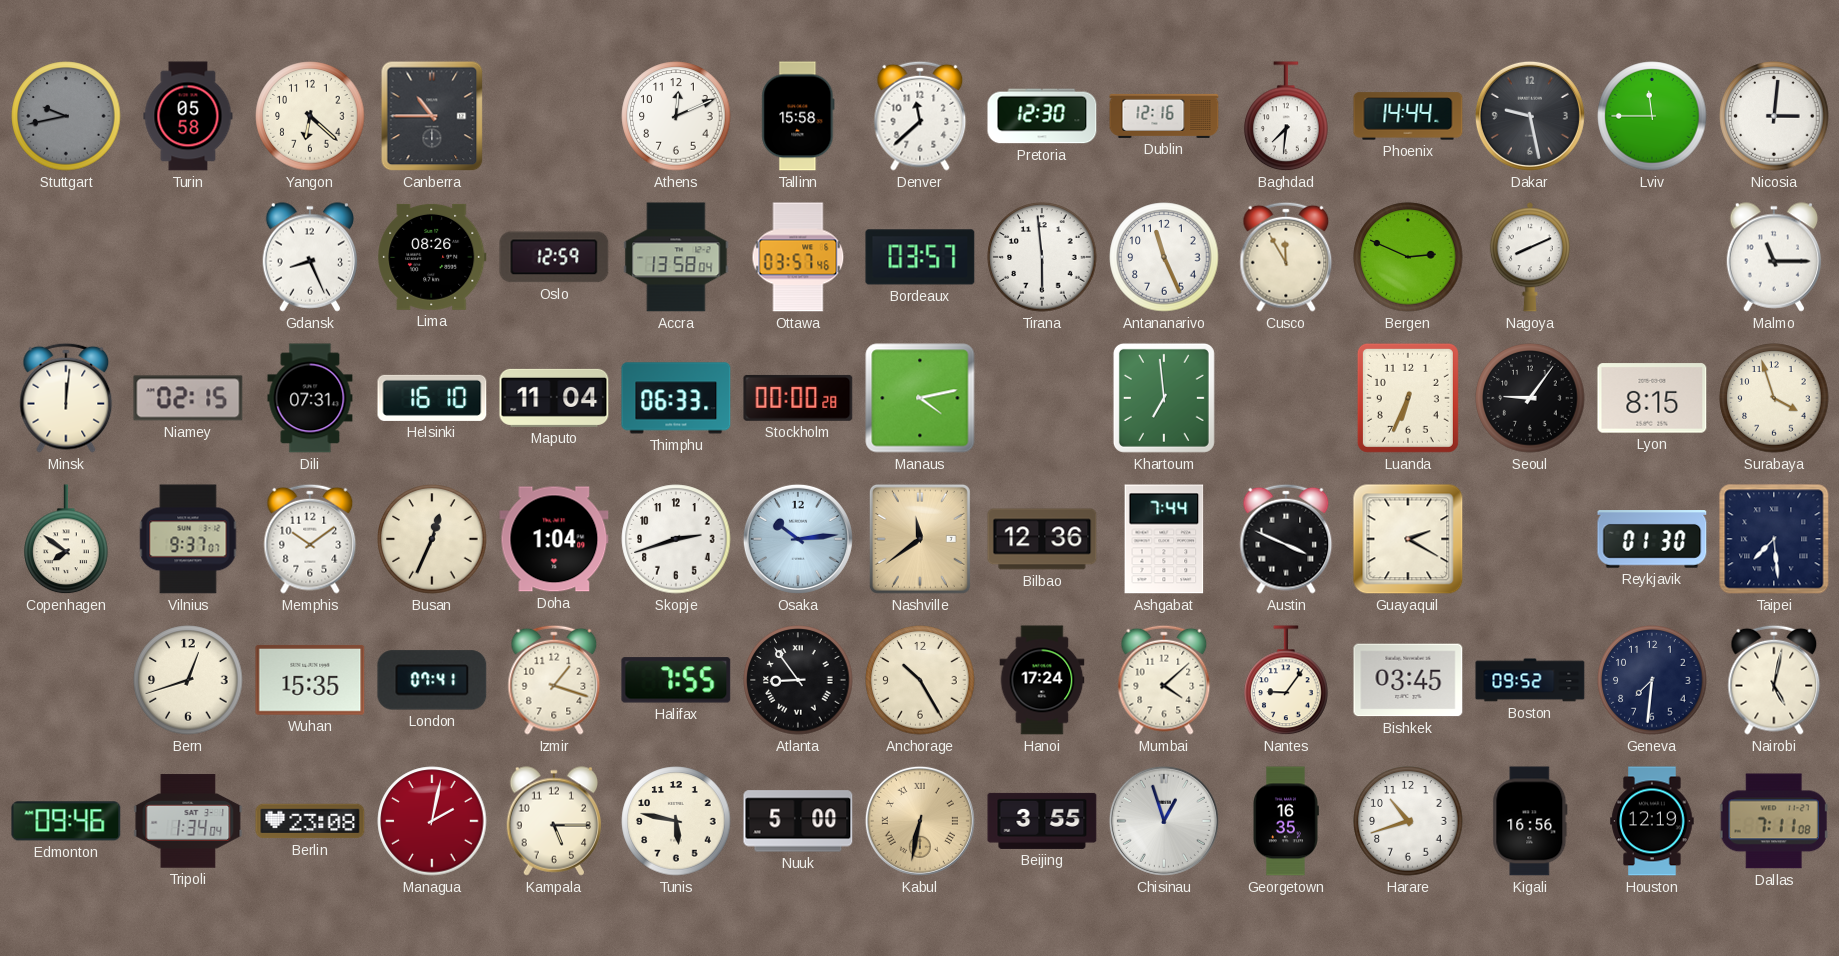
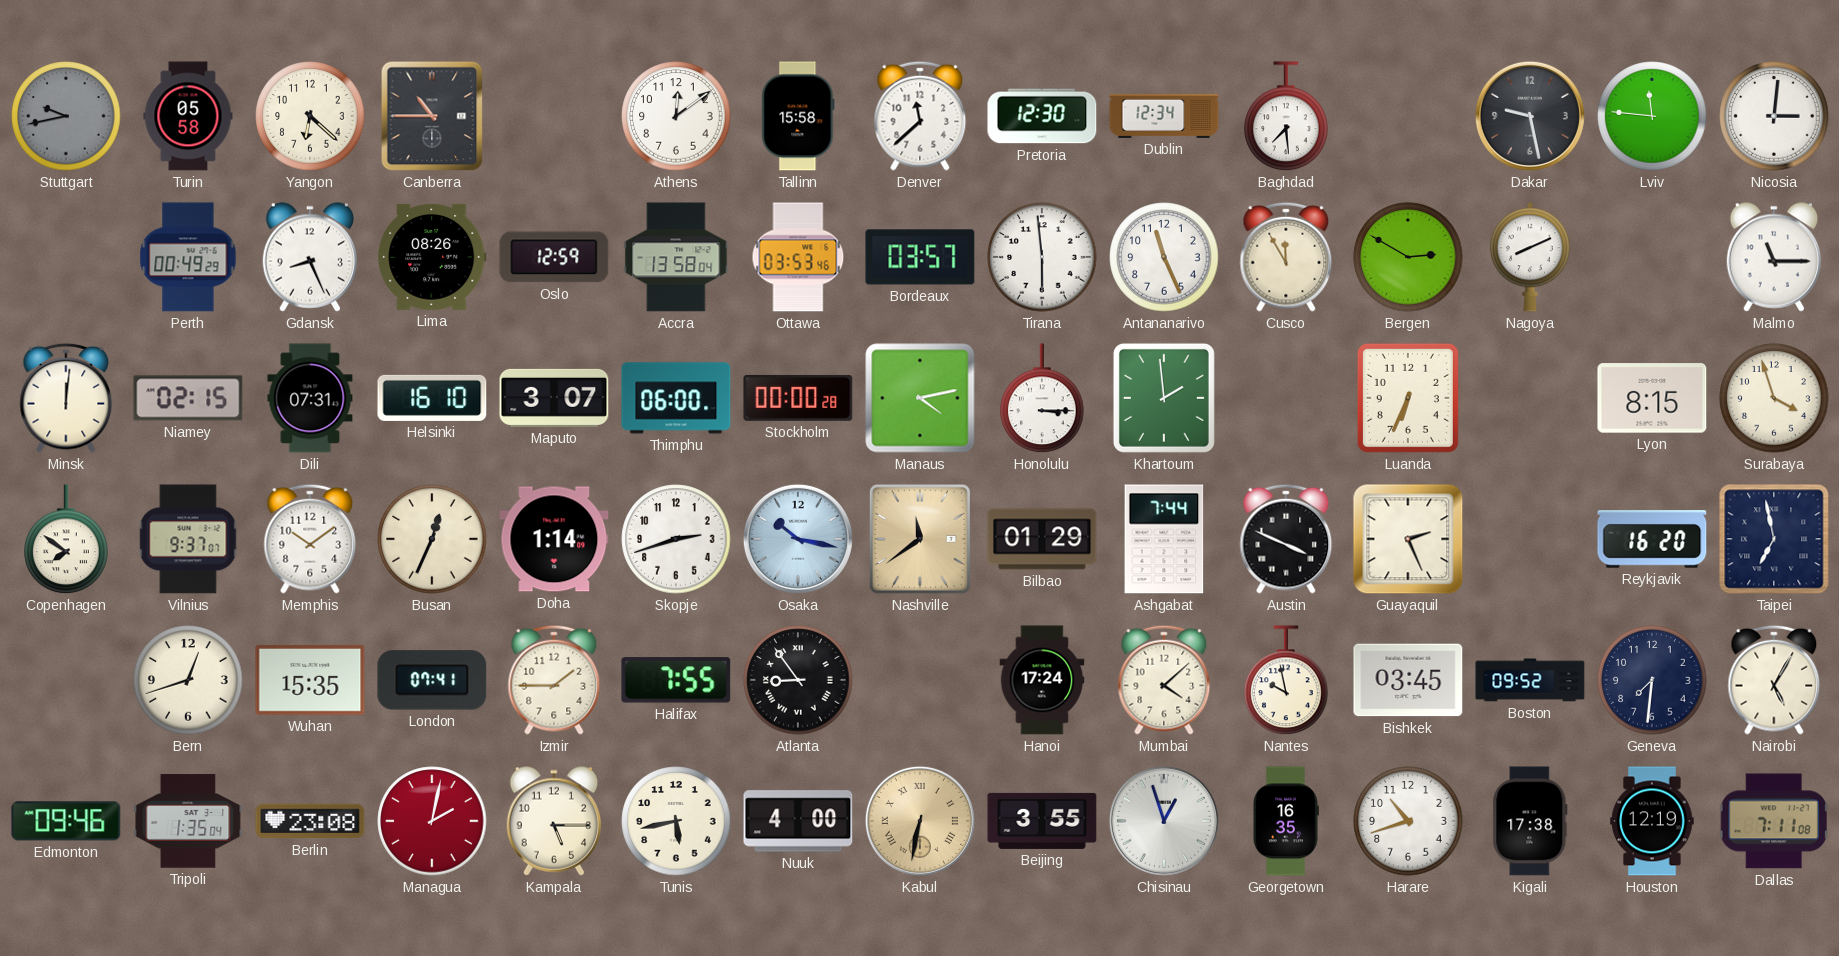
Athens: 12:11 -> 12:09 (676, 116)
Dublin: 12:16 -> 12:34 (1164, 116)
Baghdad: 7:31 -> 7:29 (1286, 117)
Phoenix: 14:44 -> none (1408, 116)
Lviv: 11:45 -> 11:46 (1652, 116)
Perth: none -> 00:49 (188, 257)
Ottawa: 03:57 -> 03:53 (798, 257)
Bergen: 2:49 -> 2:50 (1408, 257)
Maputo: 11:04 -> 3:07 (554, 398)
Thimphu: 06:33 -> 06:00 (676, 398)
Honolulu: none -> 3:15 (1042, 399)
Khartoum: 6:59 -> 1:59 (1164, 398)
Seoul: 9:06 -> none (1530, 398)
Doha: 1:04 -> 1:14 (554, 539)
Osaka: 10:14 -> 10:17 (798, 539)
Bilbao: 12:36 -> 01:29 (1042, 539)
Guayaquil: 2:20 -> 2:26 (1408, 539)
Reykjavik: 01:30 -> 16:20 (1652, 539)
Taipei: 7:29 -> 6:58 (1774, 539)
Izmir: 1:18 -> 1:45 (554, 680)
Anchorage: 10:25 -> none (920, 680)
Nantes: 9:06 -> 9:58 (1286, 681)
Nairobi: 5:02 -> 5:05 (1774, 680)
Tripoli: 1:34 -> 1:35 (188, 821)
Tunis: 5:47 -> 5:43 (676, 821)
Nuuk: 5:00 -> 4:00 (798, 821)
Kigali: 16:56 -> 17:38 (1530, 821)
